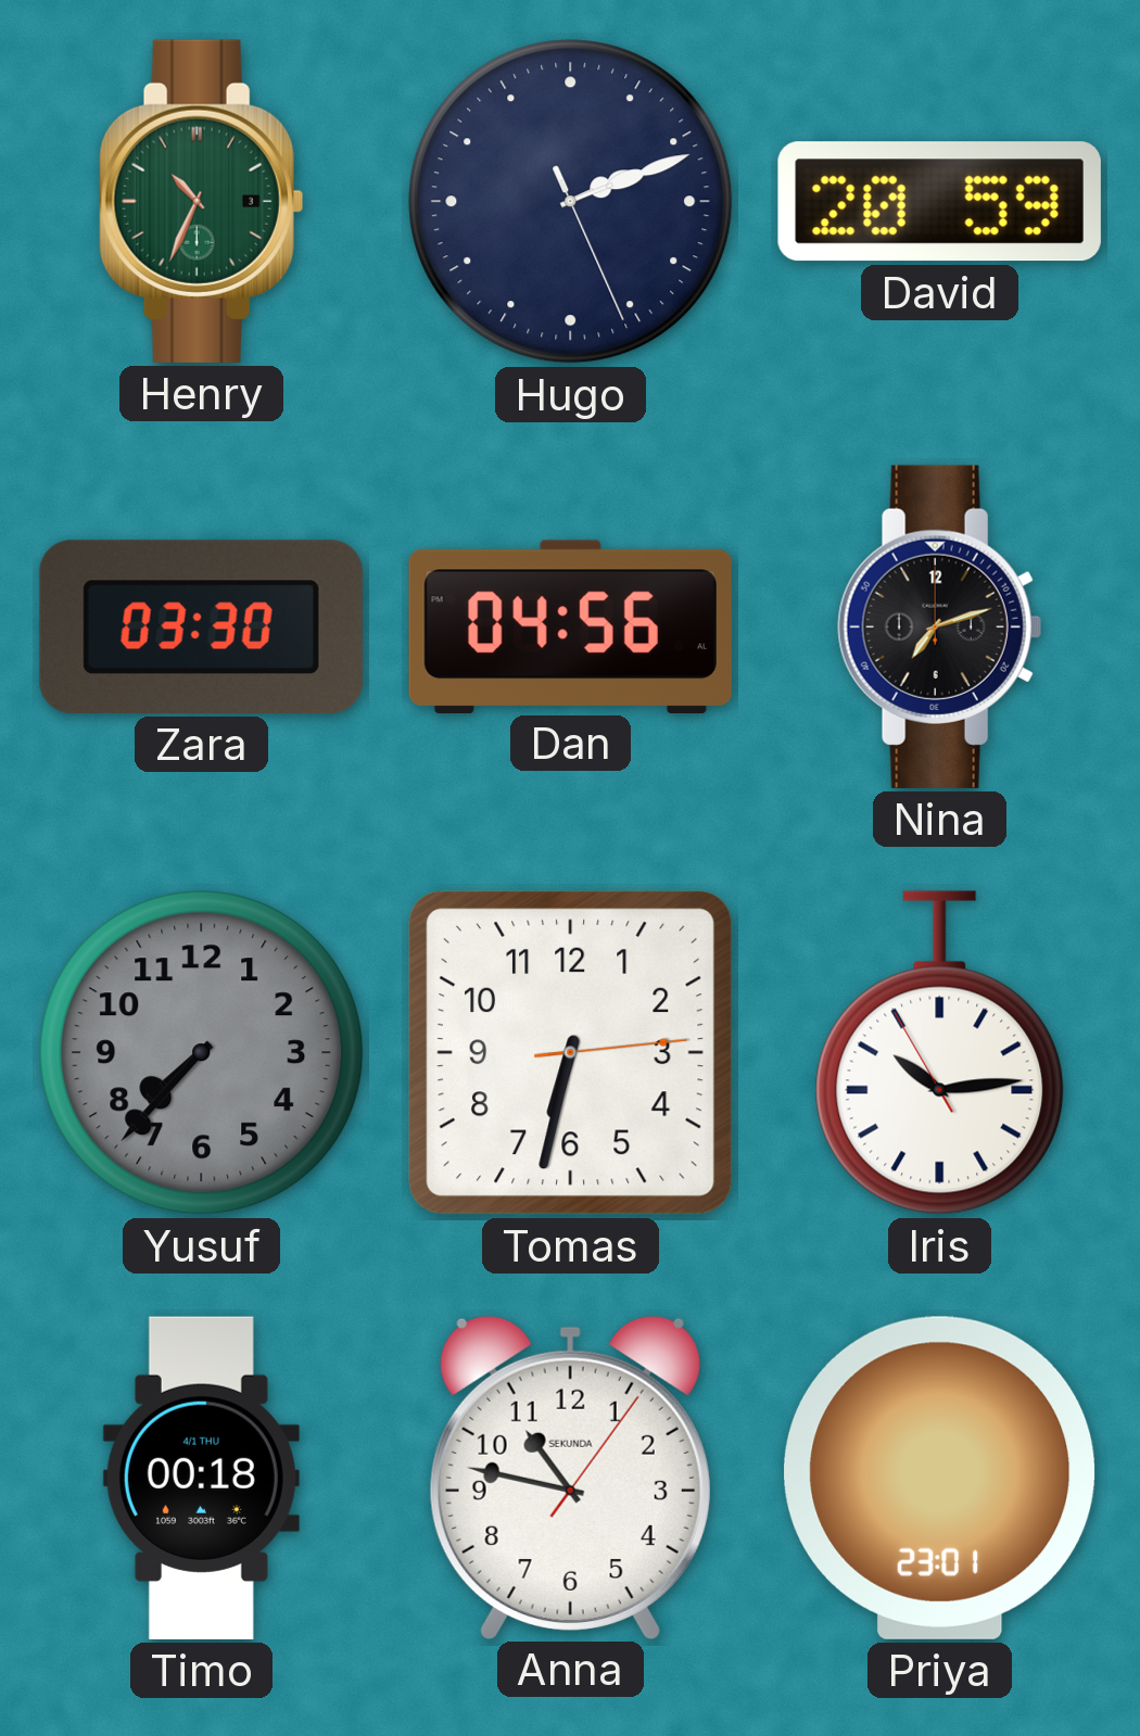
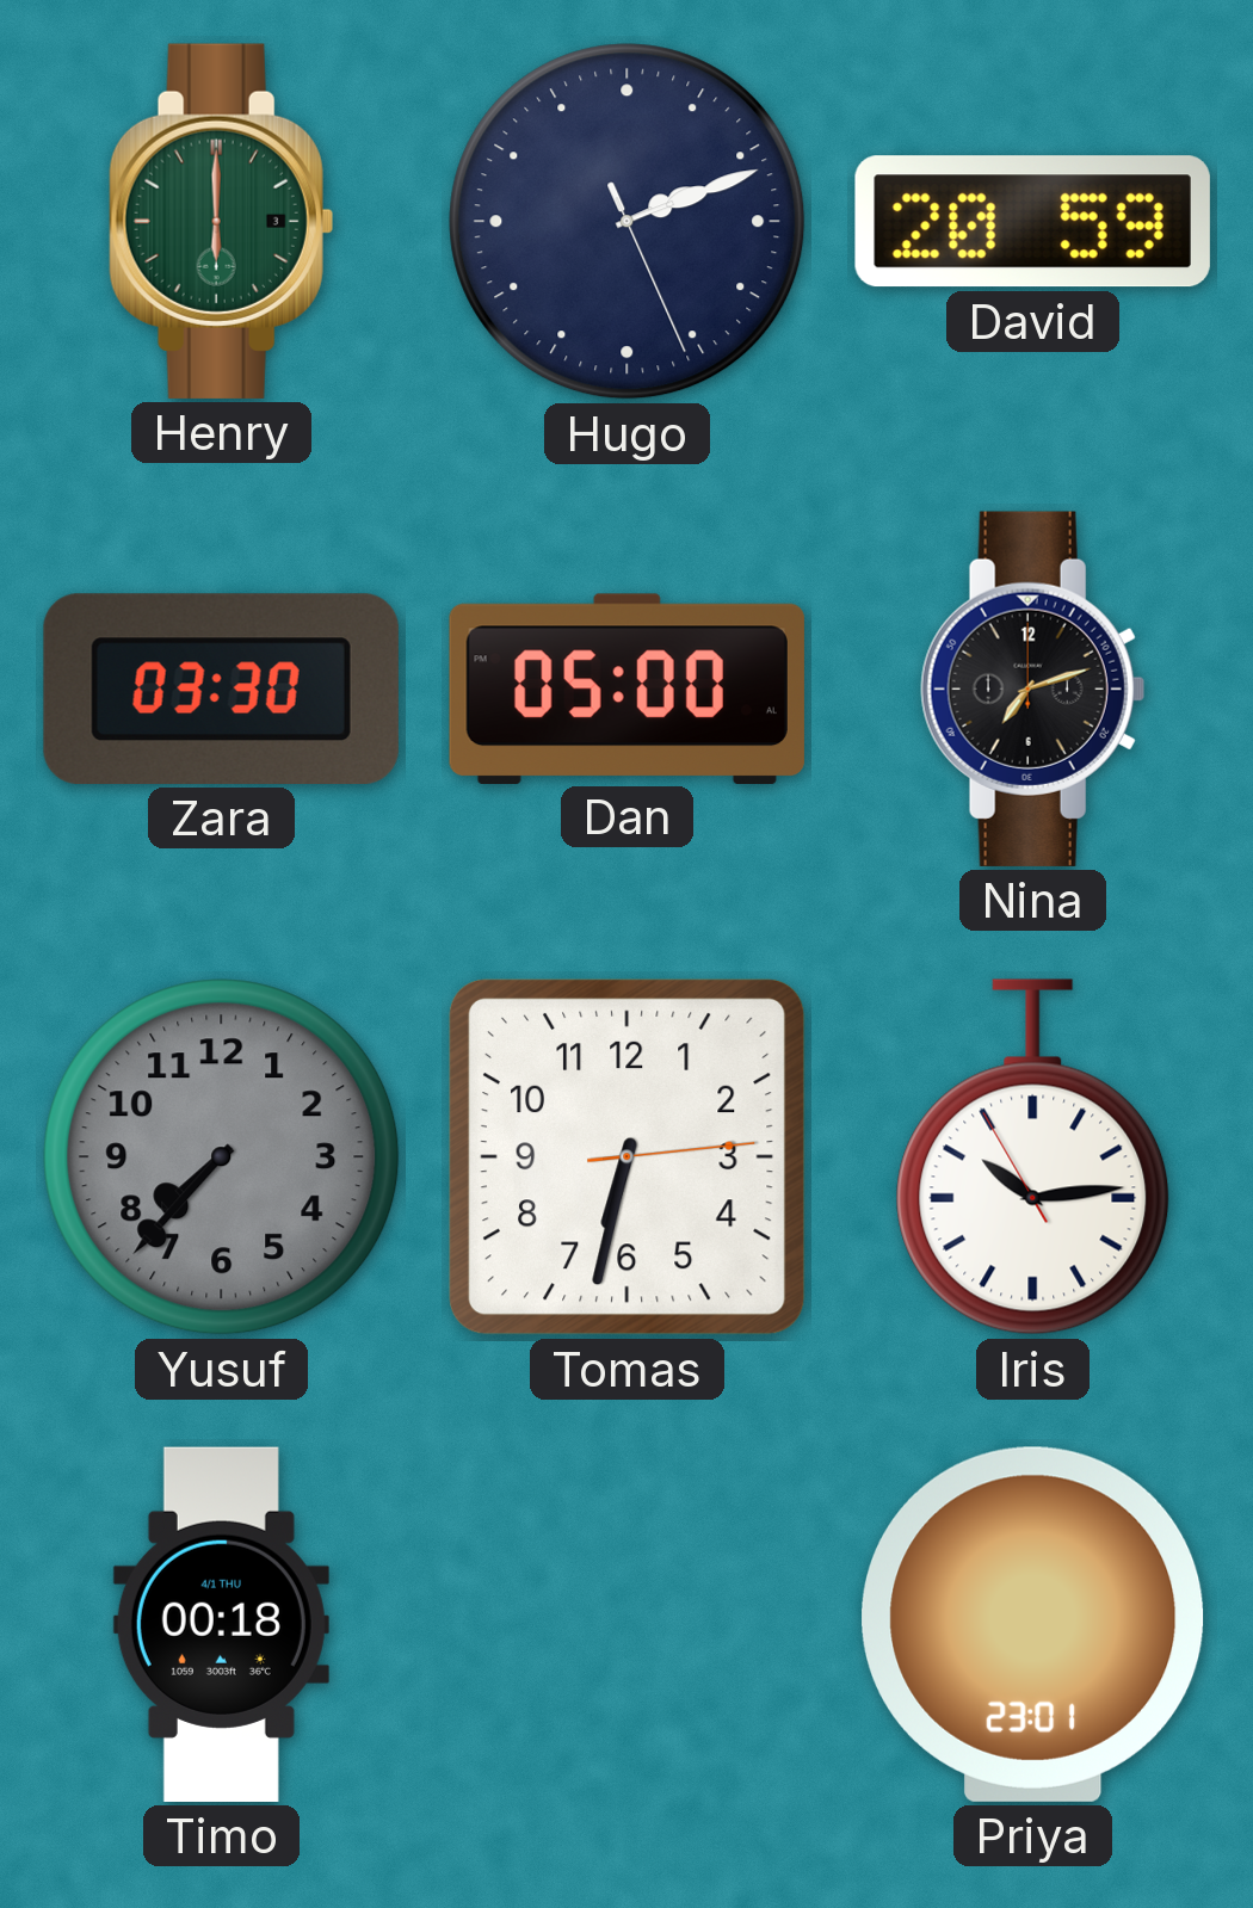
Henry: 10:34 -> 6:00 (221, 221)
Dan: 04:56 -> 05:00 (626, 689)
Anna: 10:47 -> none (570, 1477)
